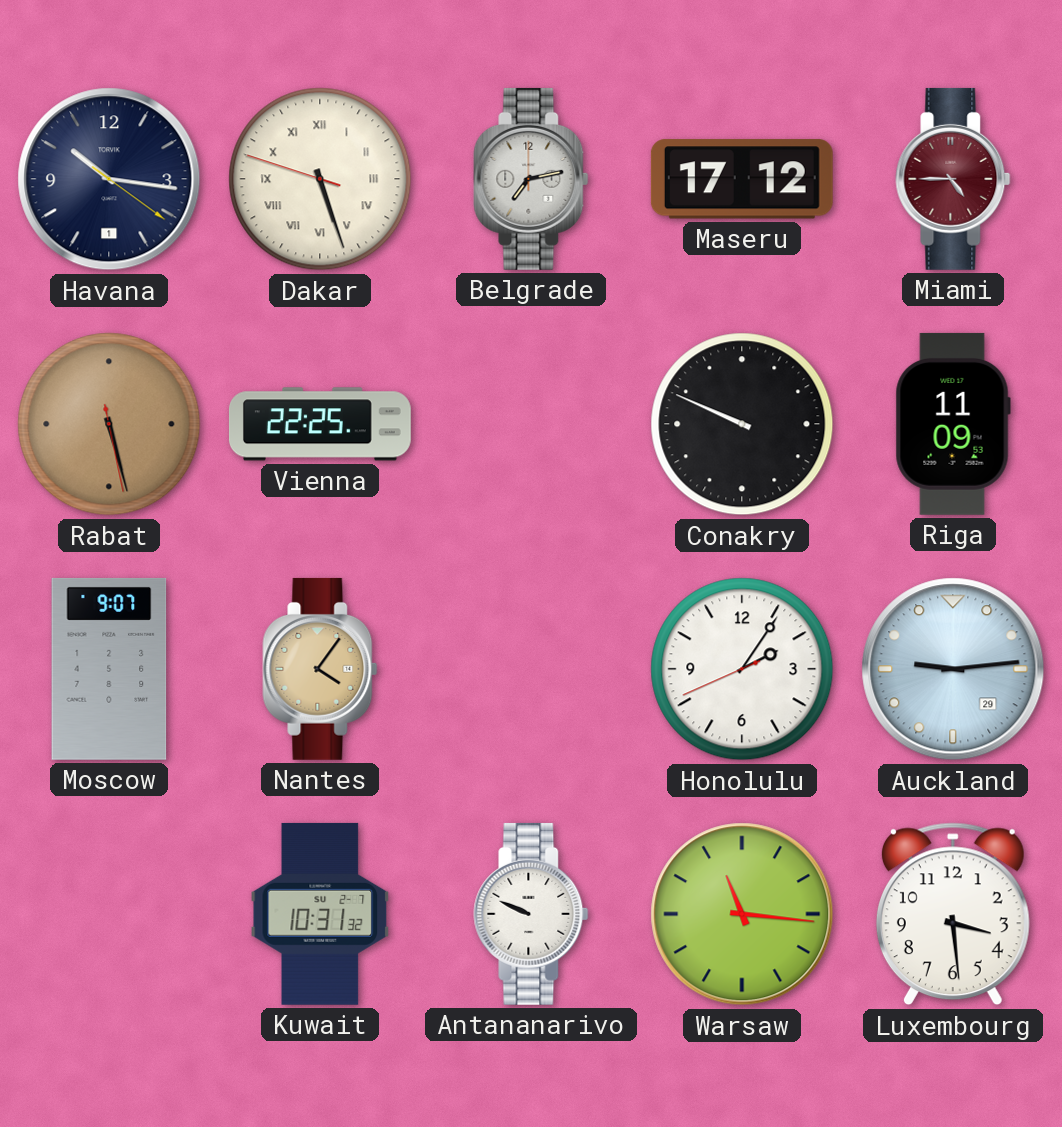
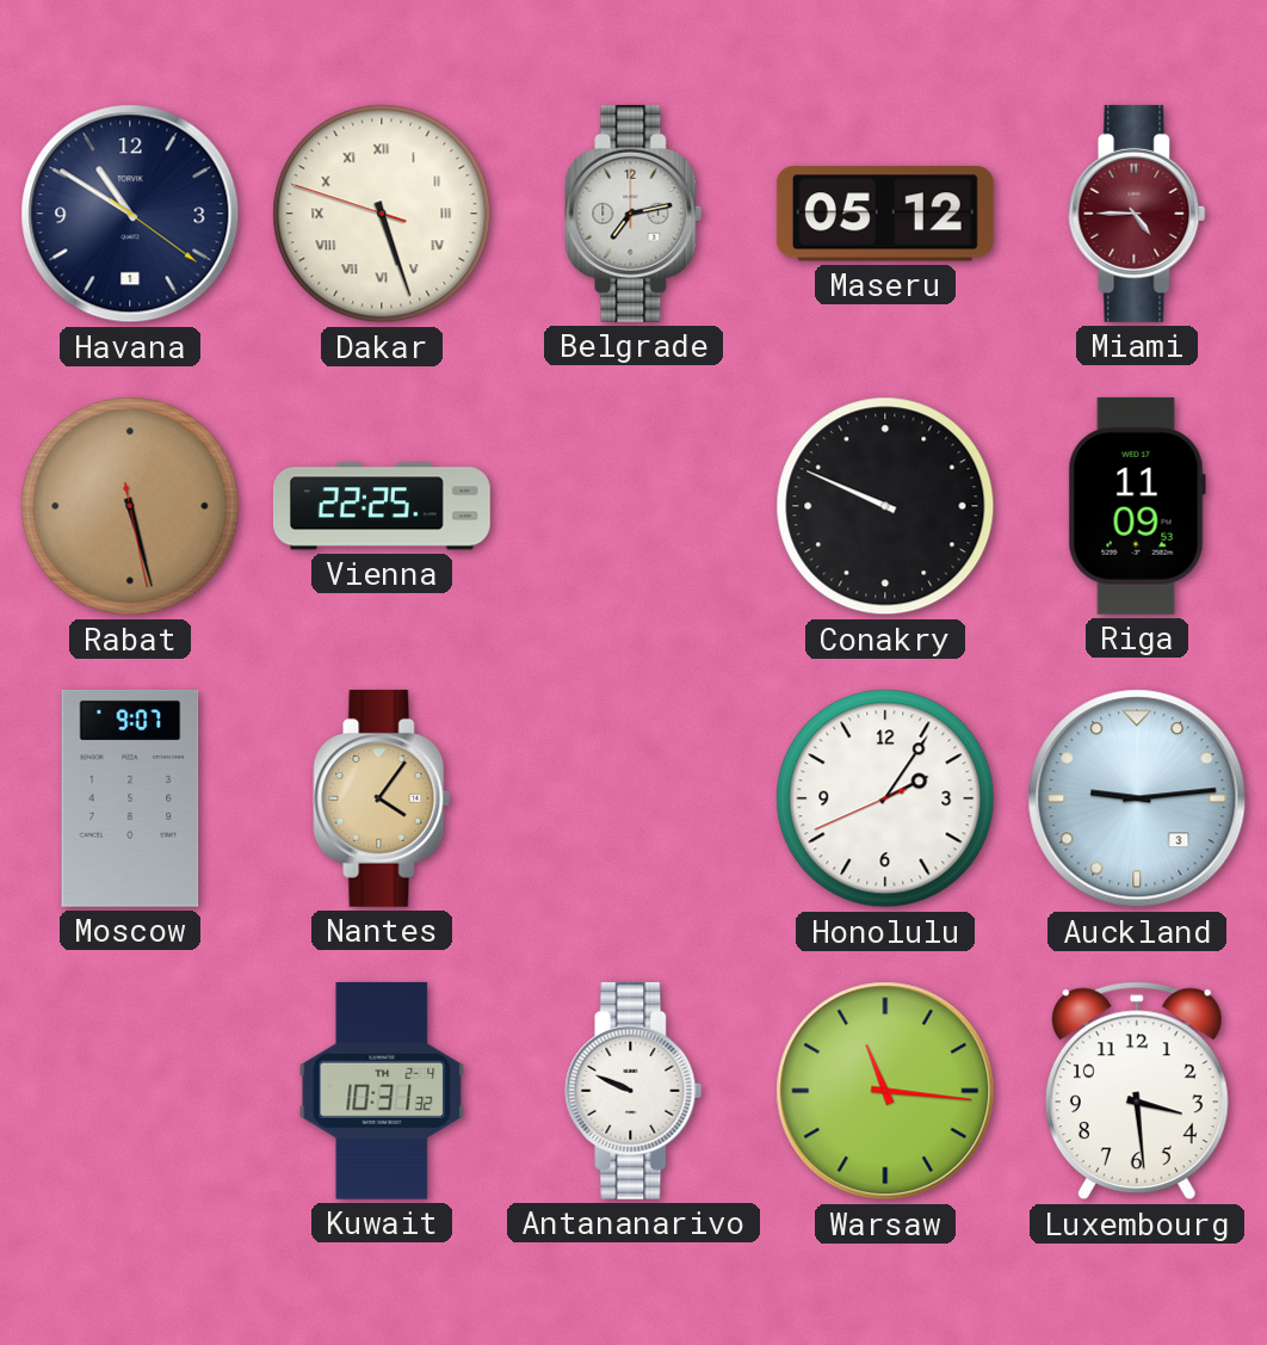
Havana: 10:16 -> 10:50 (130, 214)
Maseru: 17:12 -> 05:12 (885, 214)
Auckland date: 29 -> 3 (1137, 798)
Kuwait date: SU 2-7 -> TH 2-4 (382, 1091)
